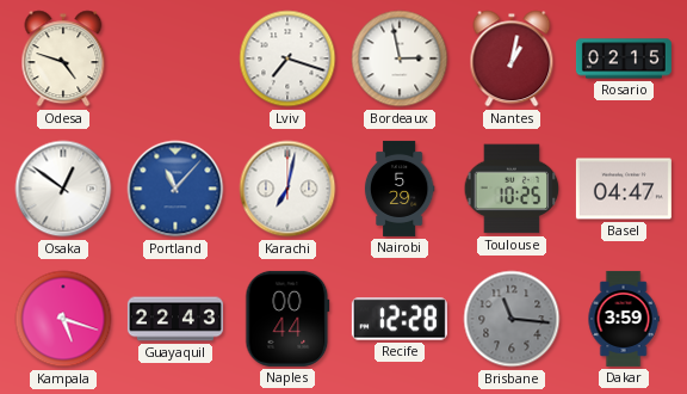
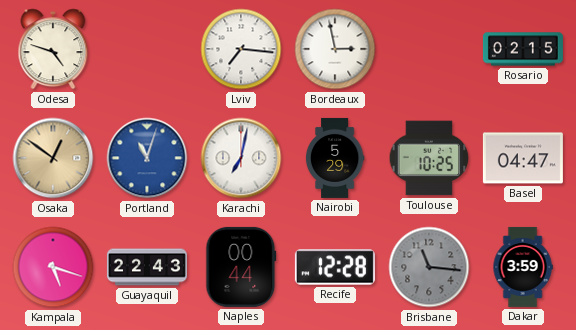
Lviv: 7:18 -> 7:16 (241, 49)
Nantes: 1:02 -> none (512, 59)
Osaka dial: white -> champagne (53, 158)
Portland: 11:07 -> 11:03 (147, 158)
